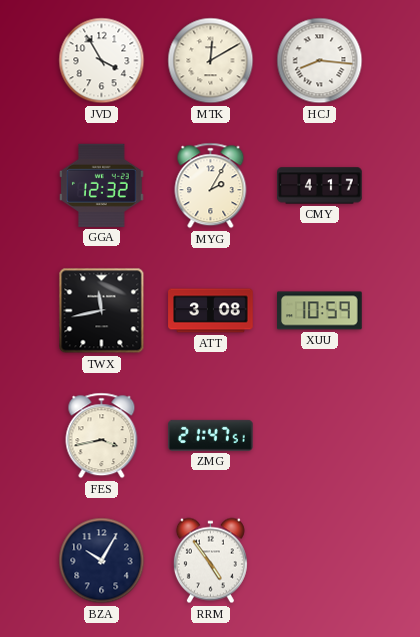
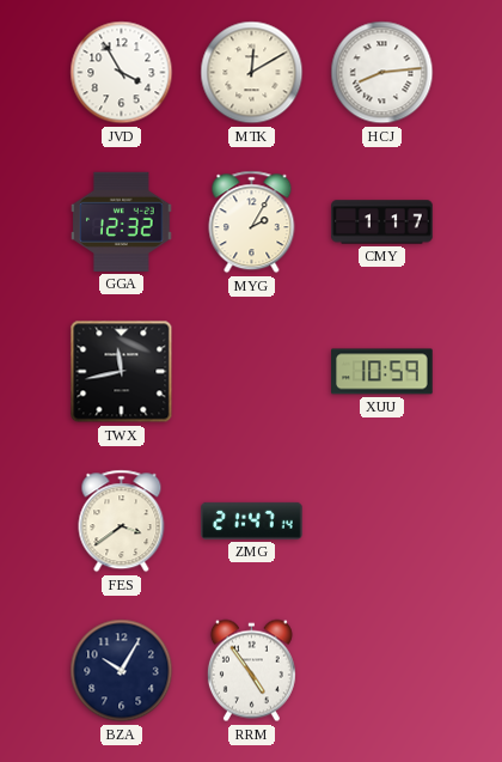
HCJ: 8:16 -> 8:14 (382, 73)
CMY: 4:17 -> 1:17 (382, 222)
ATT: 3:08 -> none (211, 311)
FES: 3:43 -> 3:39 (122, 522)
ZMG: 21:47:51 -> 21:47:14 (252, 520)
